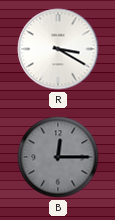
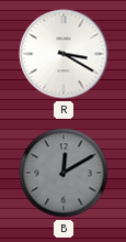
B: 12:15 -> 12:10 (64, 173)
